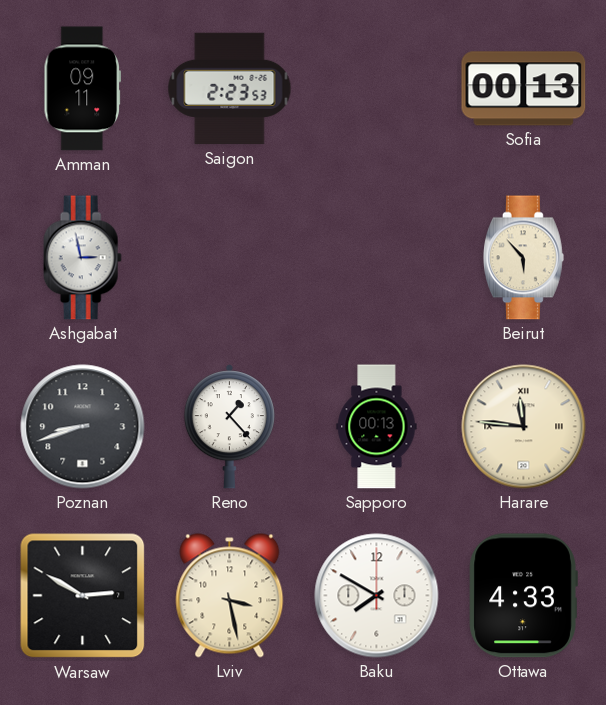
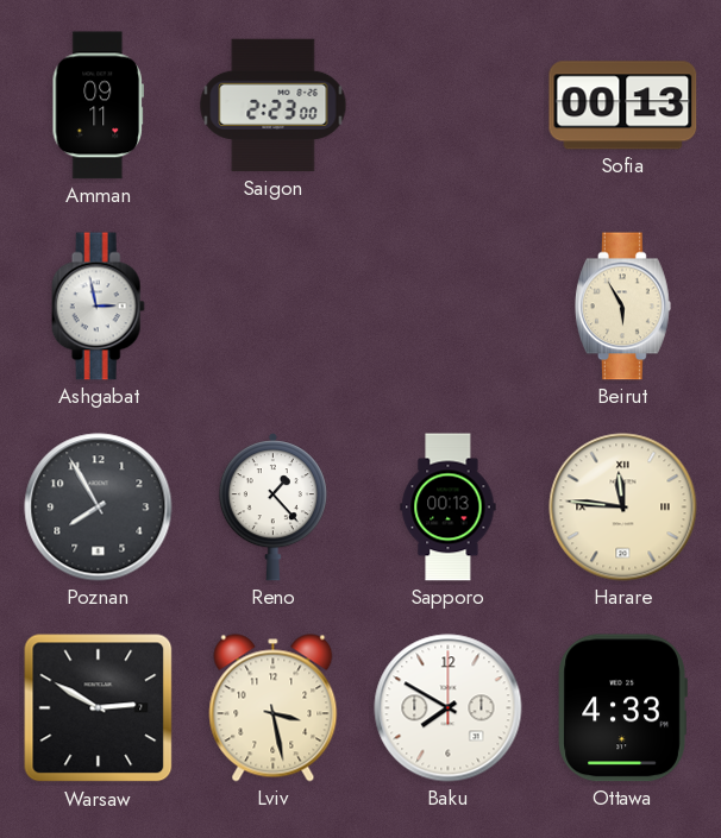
Saigon: 2:23:53 -> 2:23:00 (274, 106)
Beirut: 5:53 -> 5:55 (623, 307)
Poznan: 8:42 -> 7:55 (99, 508)
